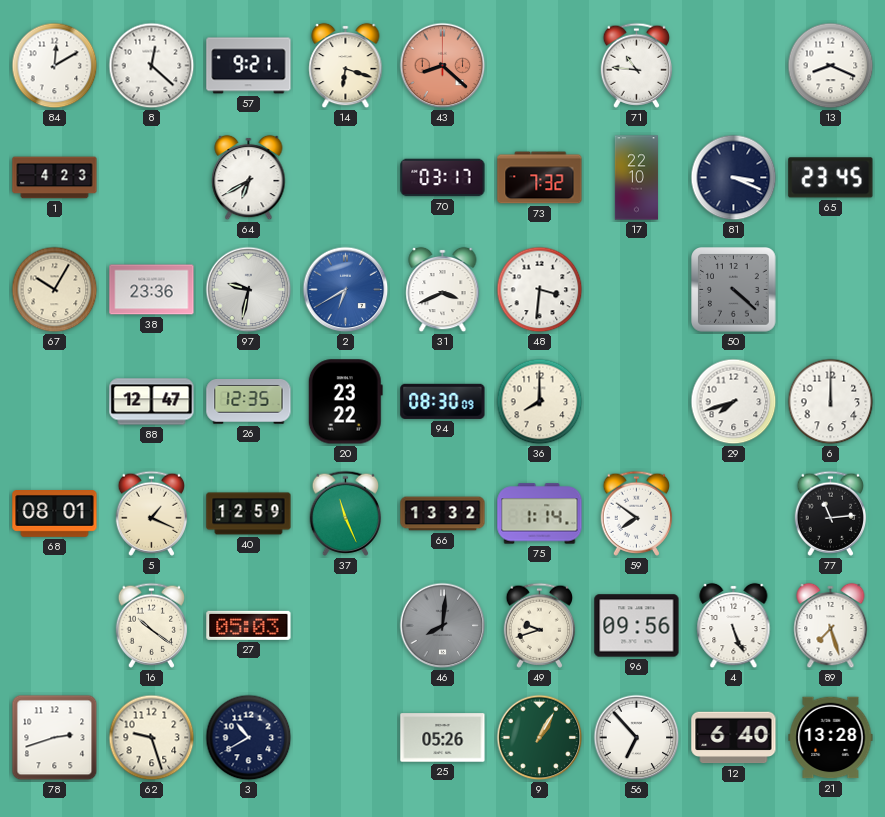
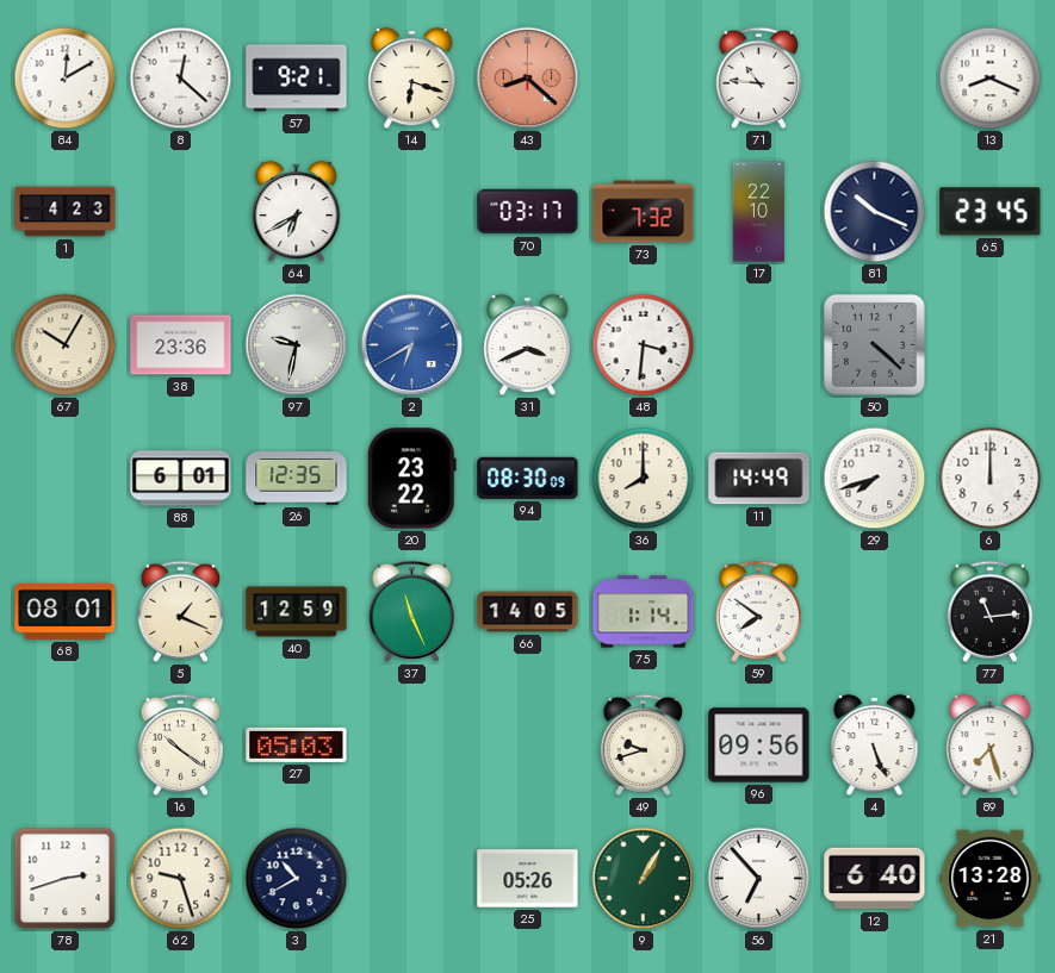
81: 3:19 -> 10:19 (875, 212)
88: 12:47 -> 6:01 (181, 479)
11: none -> 14:49 (759, 479)
66: 13:32 -> 14:05 (528, 612)
46: 8:01 -> none (443, 626)
